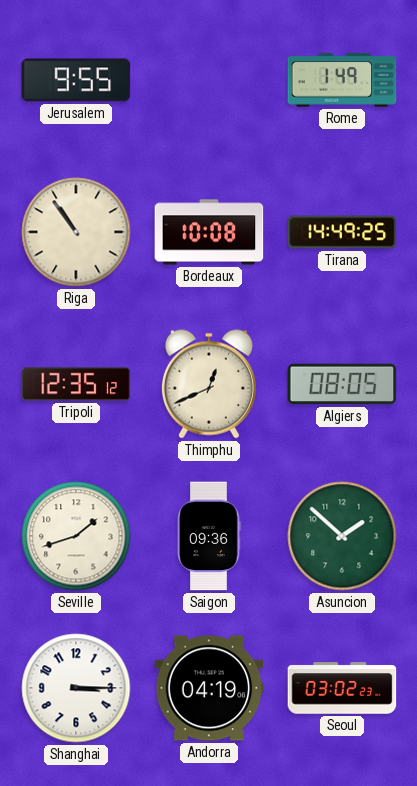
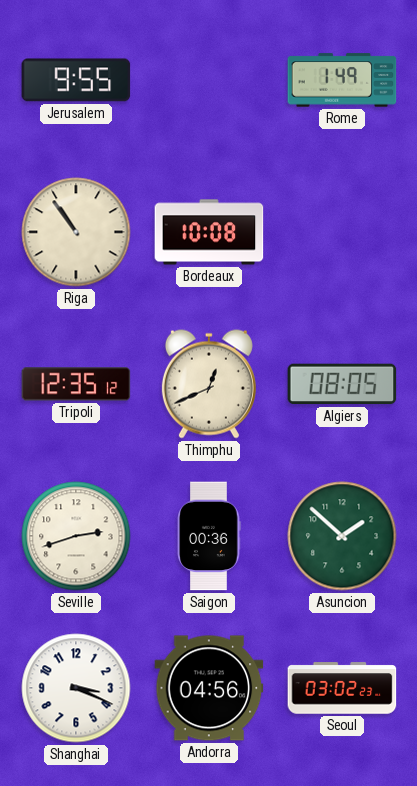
Tirana: 14:49 -> none (342, 232)
Seville: 1:42 -> 2:42 (76, 536)
Saigon: 09:36 -> 00:36 (209, 536)
Shanghai: 3:15 -> 3:19 (76, 688)
Andorra: 04:19 -> 04:56 (209, 688)
